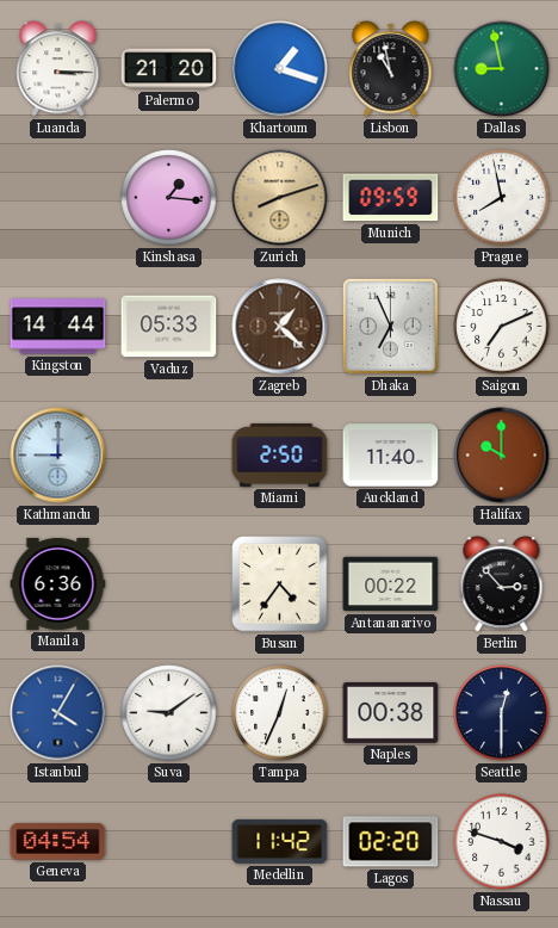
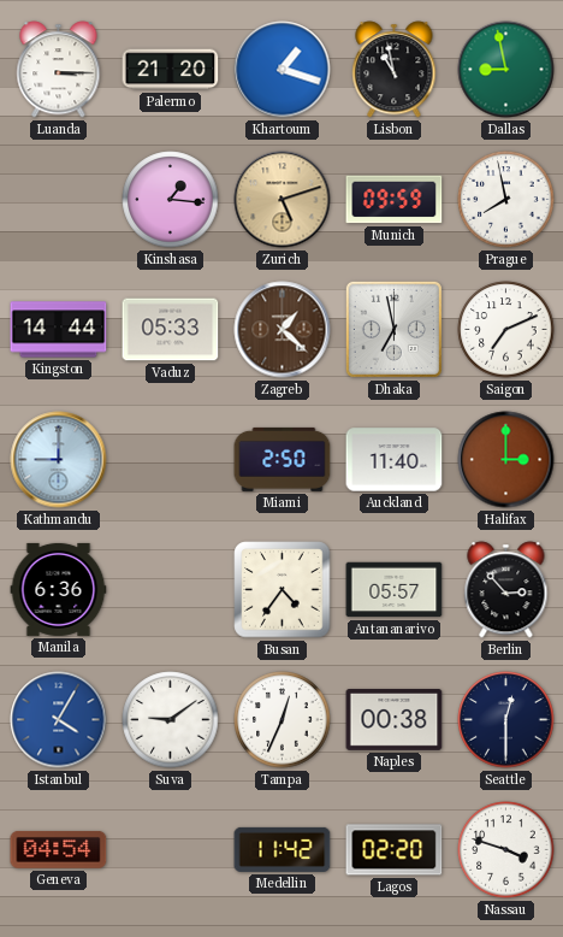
Zurich: 8:12 -> 5:12 (283, 200)
Dhaka: 6:56 -> 6:58 (393, 329)
Halifax: 10:00 -> 3:00 (506, 460)
Antananarivo: 00:22 -> 05:57 (395, 590)
